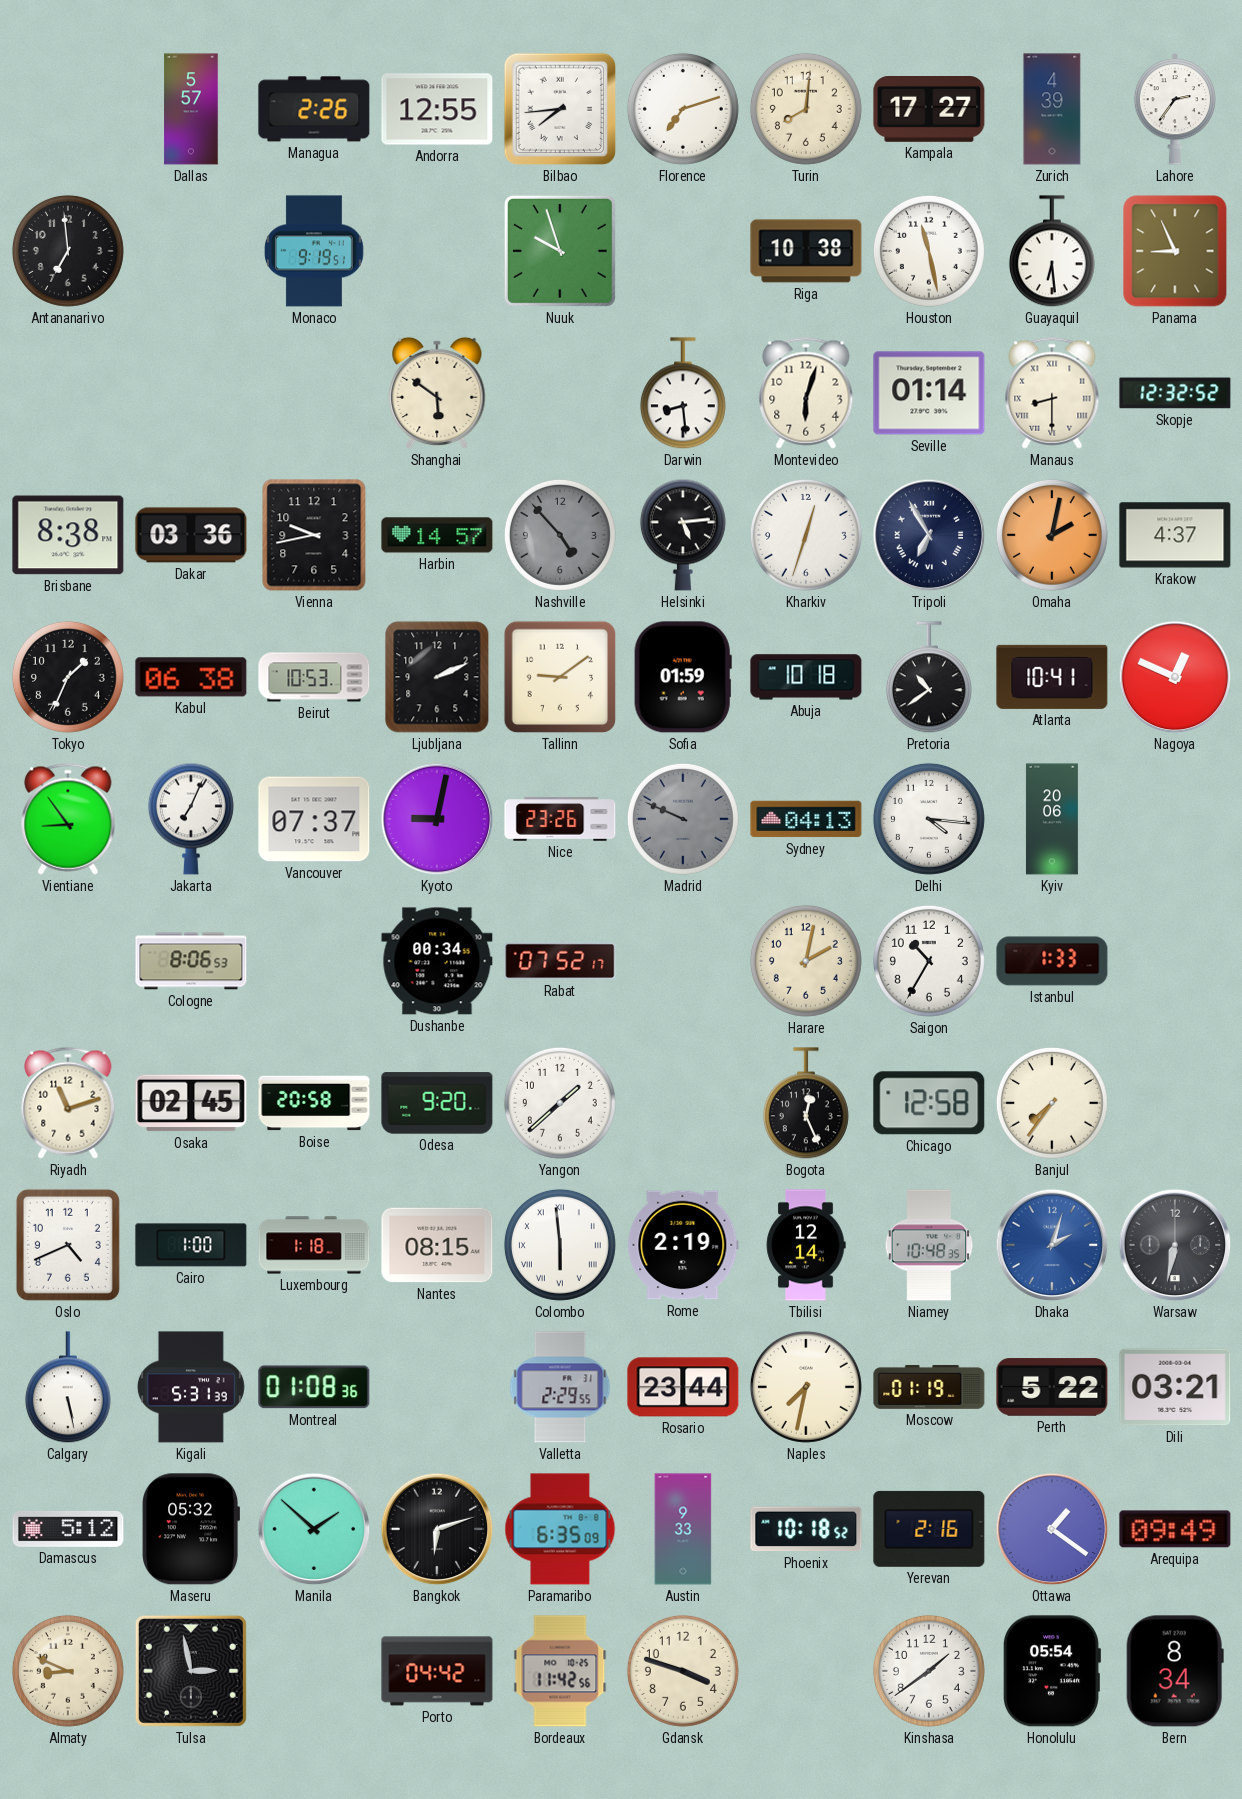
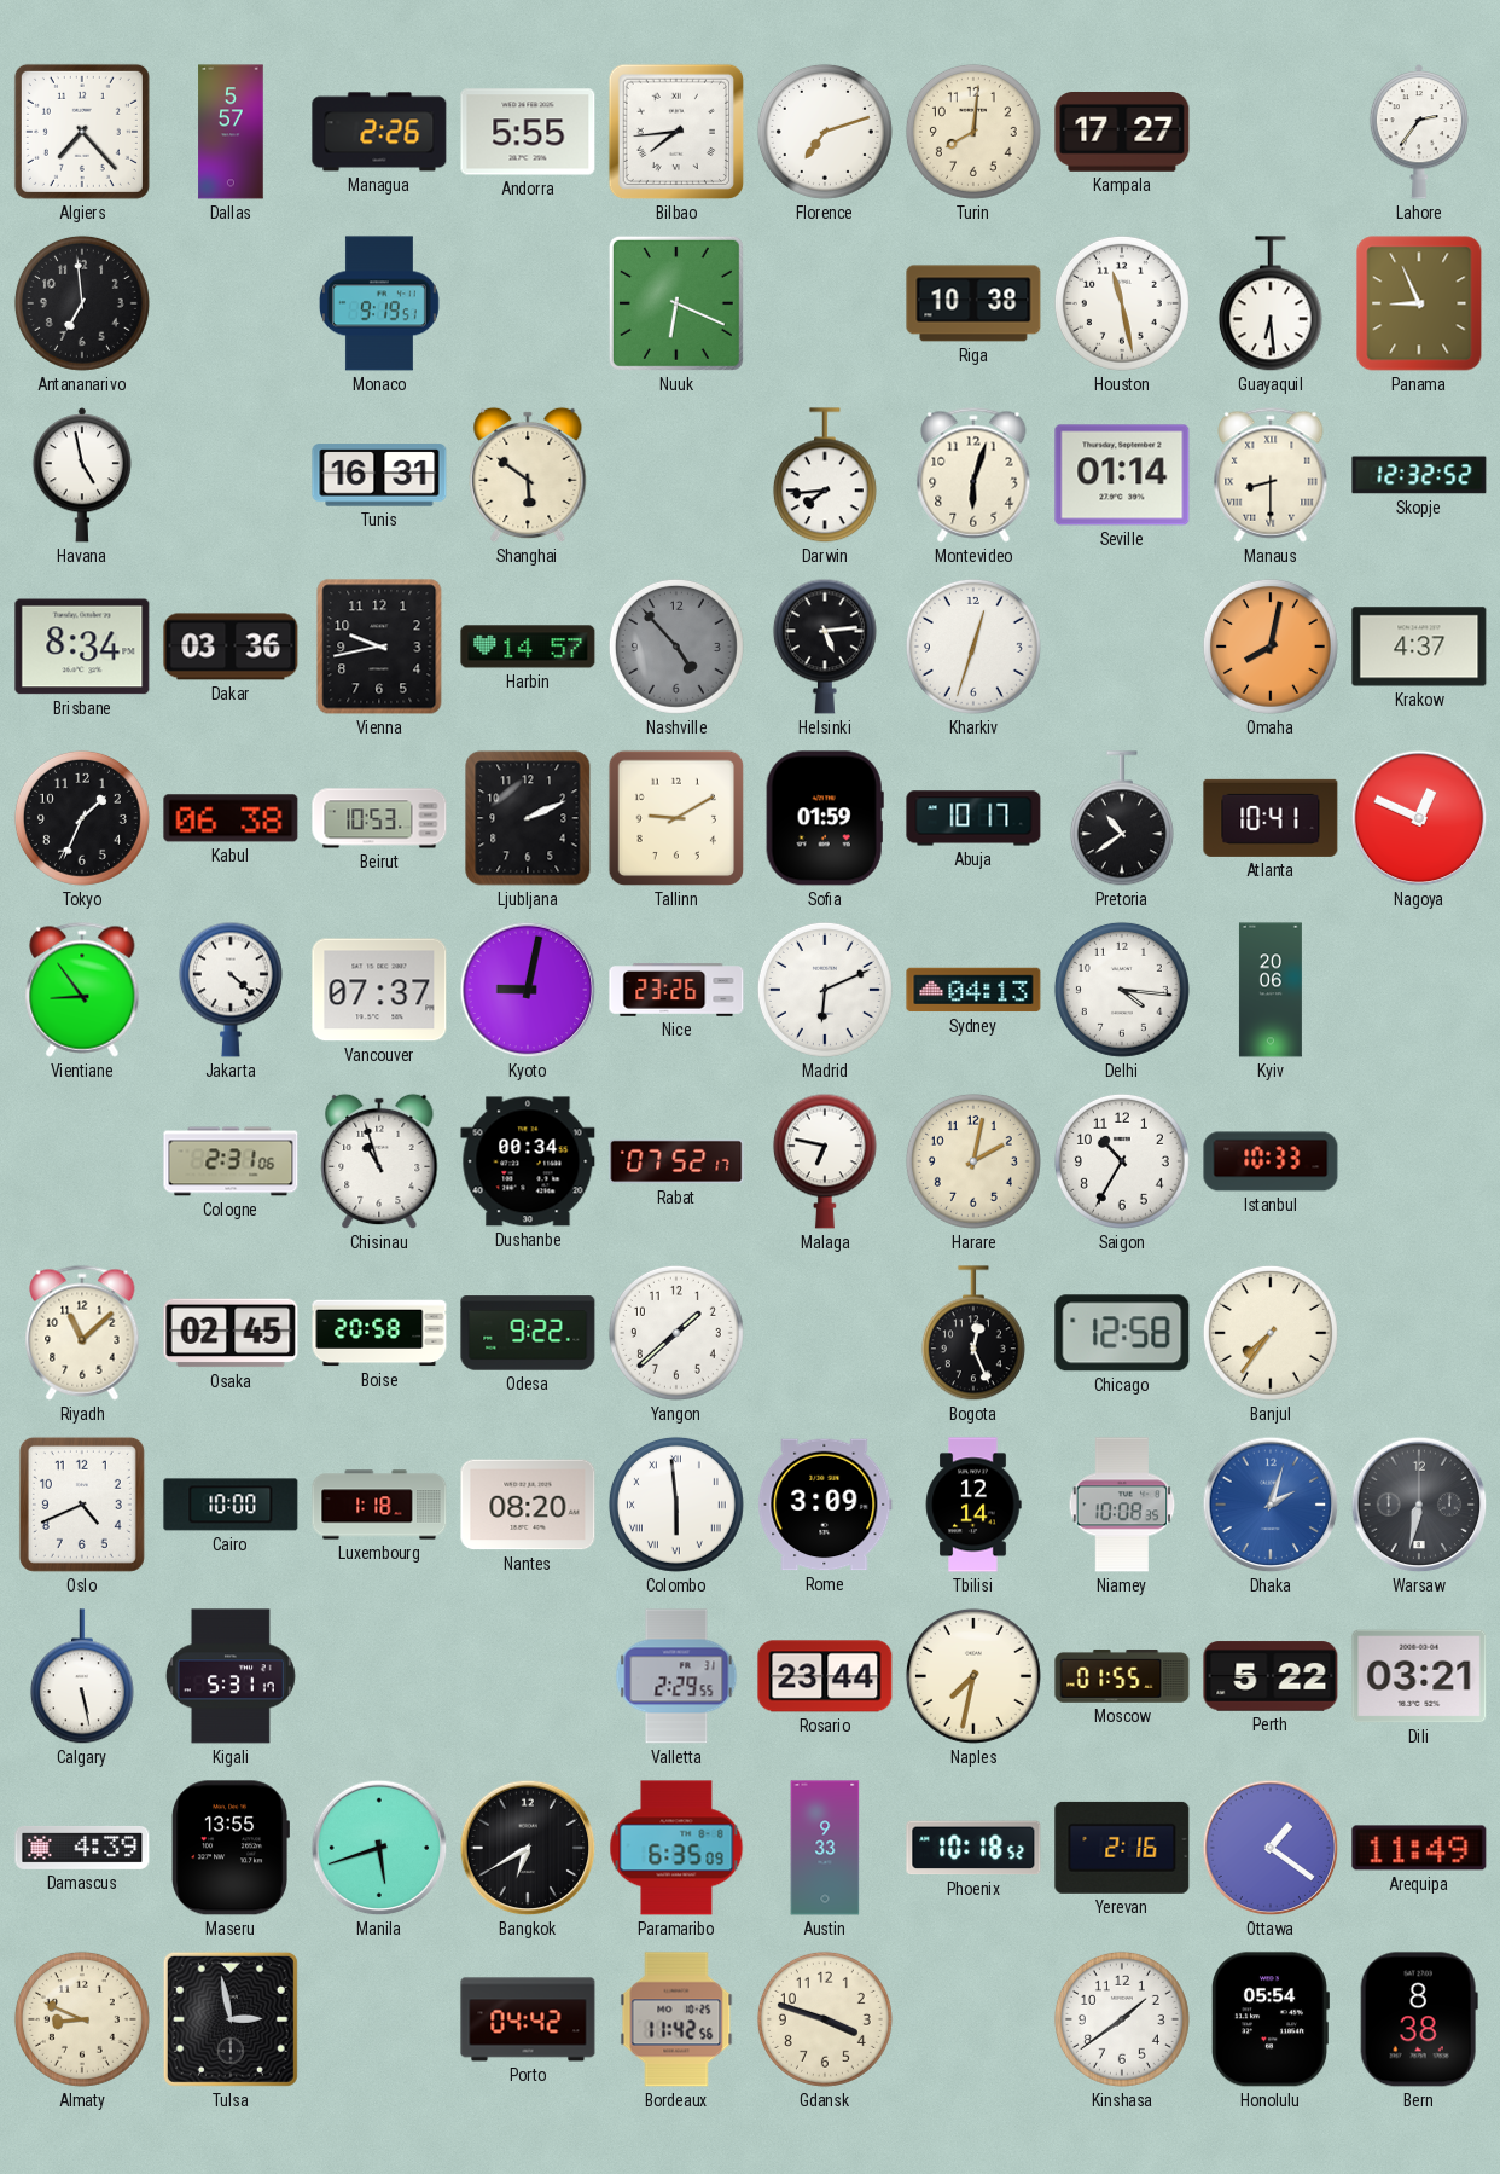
Algiers: none -> 7:23 (82, 132)
Andorra: 12:55 -> 5:55 (528, 132)
Zurich: 4:39 -> none (1052, 109)
Nuuk: 9:57 -> 6:19 (676, 303)
Havana: none -> 4:58 (81, 475)
Tunis: none -> 16:31 (379, 475)
Darwin: 8:29 -> 7:44 (825, 476)
Brisbane: 8:38 -> 8:34 (82, 647)
Tripoli: 6:55 -> none (929, 535)
Omaha: 2:02 -> 8:02 (1271, 647)
Tallinn: 9:09 -> 9:10 (676, 818)
Abuja: 10:18 -> 10:17 (973, 818)
Jakarta: 7:04 -> 4:22 (231, 990)
Madrid: 9:49 -> 6:11 (825, 990)
Madrid dial: grey -> white (825, 990)
Cologne: 8:06 -> 2:31 (231, 1161)
Chisinau: none -> 10:57 (379, 1161)
Malaga: none -> 6:47 (825, 1161)
Istanbul: 1:33 -> 10:33 (1271, 1161)
Riyadh: 11:12 -> 11:08 (82, 1333)
Odesa: 9:20 -> 9:22 (528, 1333)
Cairo: 1:00 -> 10:00 (231, 1505)
Nantes: 08:15 -> 08:20 (528, 1505)
Rome: 2:19 -> 3:09 (825, 1505)
Niamey: 10:48 -> 10:08 (1122, 1505)
Kigali: 5:31:39 -> 5:31:17 (231, 1676)
Montreal: 01:08 -> none (314, 1387)
Moscow: 01:19 -> 01:55 (1122, 1676)
Damascus: 5:12 -> 4:39 (82, 1848)
Maseru: 05:32 -> 13:55 (229, 1848)
Manila: 1:52 -> 5:42 (379, 1848)
Bangkok: 6:12 -> 6:40 (528, 1848)
Arequipa: 09:49 -> 11:49 (1419, 1848)
Bern: 8:34 -> 8:38 (1419, 2019)
